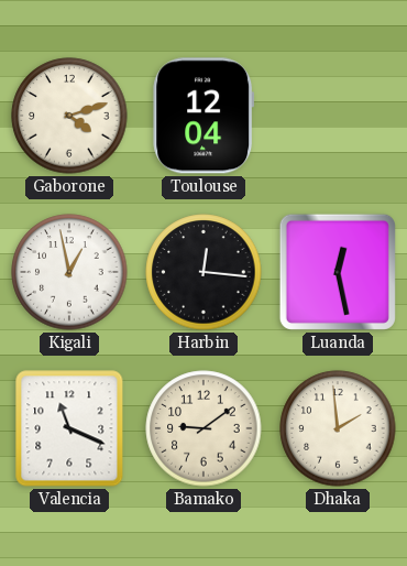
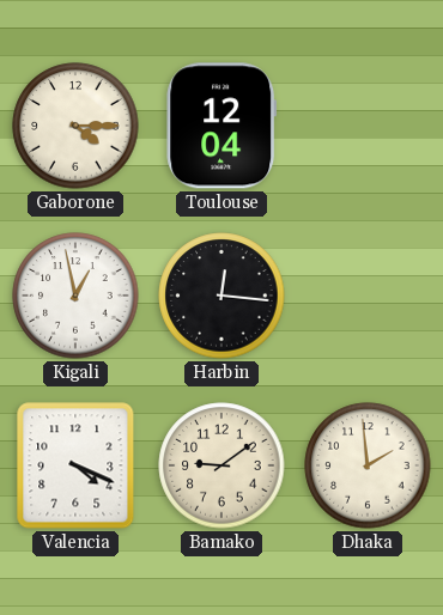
Gaborone: 4:12 -> 4:15 (75, 126)
Luanda: 12:28 -> none (338, 272)
Valencia: 11:19 -> 4:19 (75, 465)
